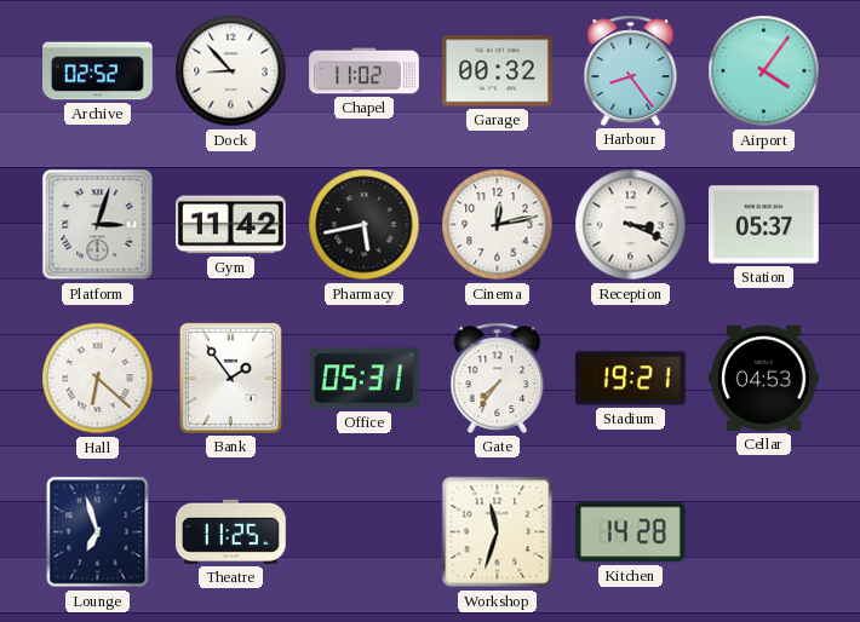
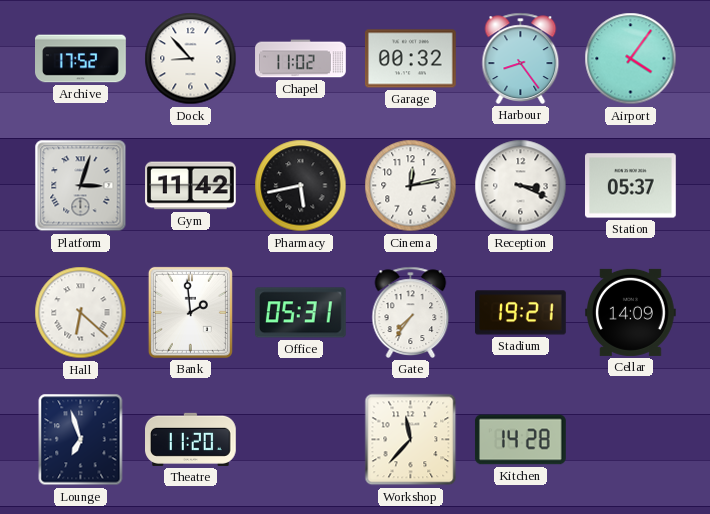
Archive: 02:52 -> 17:52 (81, 59)
Bank: 1:54 -> 1:59 (190, 312)
Cellar: 04:53 -> 14:09 (631, 312)
Theatre: 11:25 -> 11:20 (191, 439)
Workshop: 11:33 -> 11:37 (411, 440)
